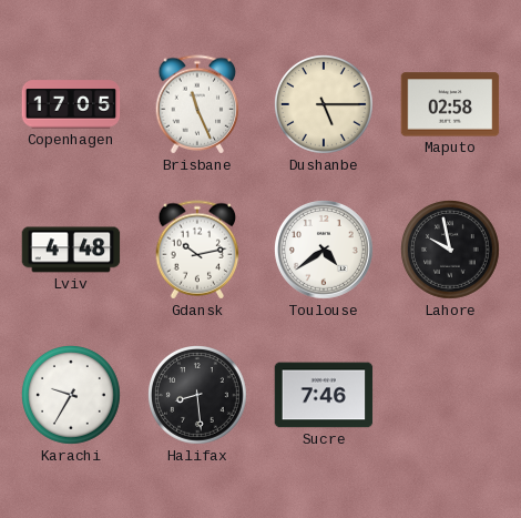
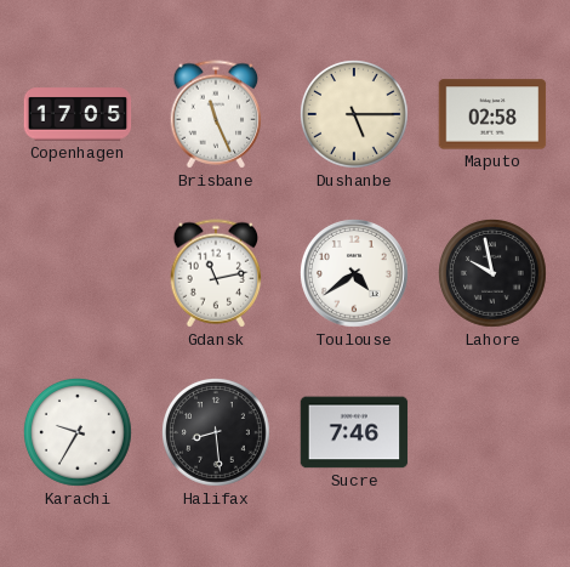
Lviv: 4:48 -> none (71, 250)
Gdansk: 10:13 -> 11:13 (216, 273)
